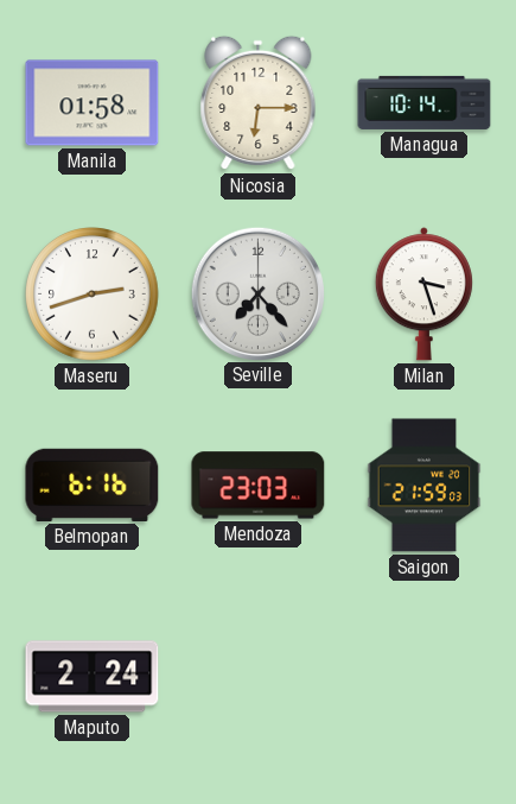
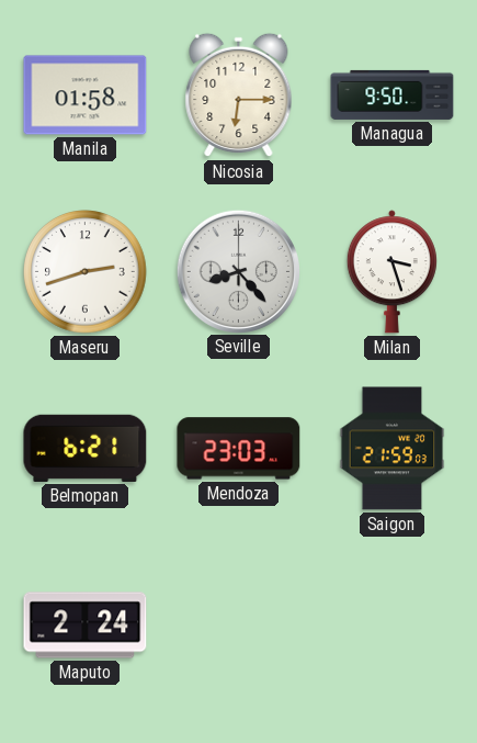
Managua: 10:14 -> 9:50 (393, 94)
Seville: 7:23 -> 8:23 (238, 271)
Belmopan: 6:16 -> 6:21 (86, 448)
